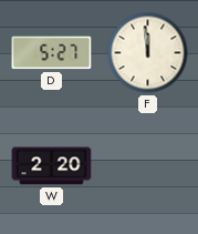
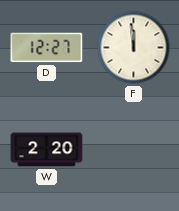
D: 5:27 -> 12:27 (47, 48)
